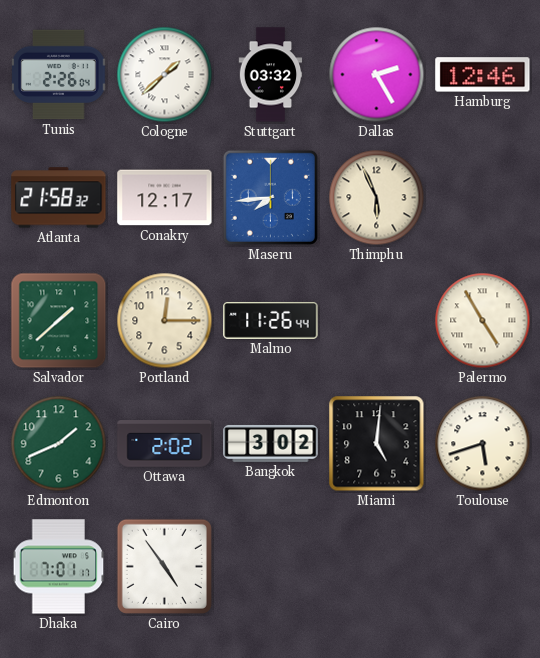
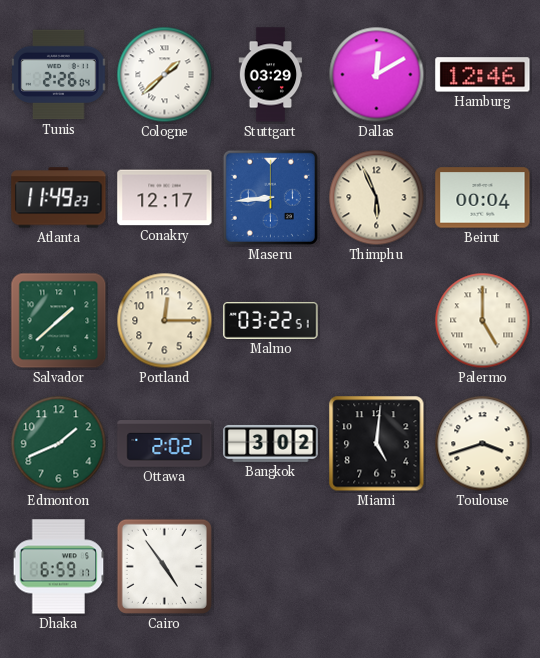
Stuttgart: 03:32 -> 03:29 (271, 75)
Dallas: 2:25 -> 12:10 (377, 75)
Atlanta: 21:58 -> 11:49 (59, 198)
Maseru: 7:44 -> 8:44 (270, 197)
Beirut: none -> 00:04 (483, 198)
Malmo: 11:26 -> 03:22 (271, 320)
Palermo: 4:55 -> 5:00 (483, 321)
Toulouse: 5:42 -> 3:42 (483, 444)
Dhaka: 7:01 -> 6:59 (59, 567)
